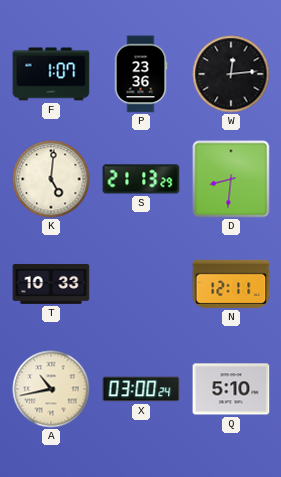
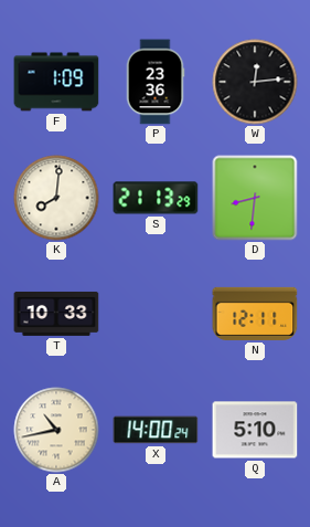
F: 1:07 -> 1:09 (56, 82)
K: 5:01 -> 8:01 (56, 198)
X: 03:00 -> 14:00 (156, 430)
